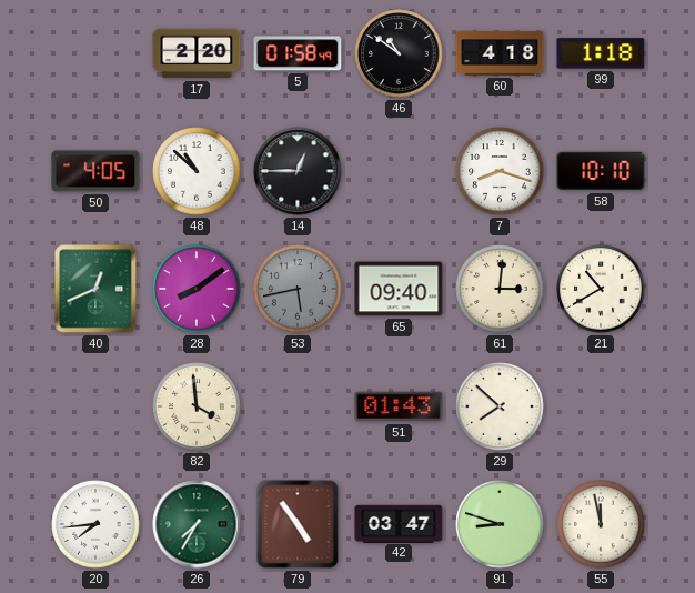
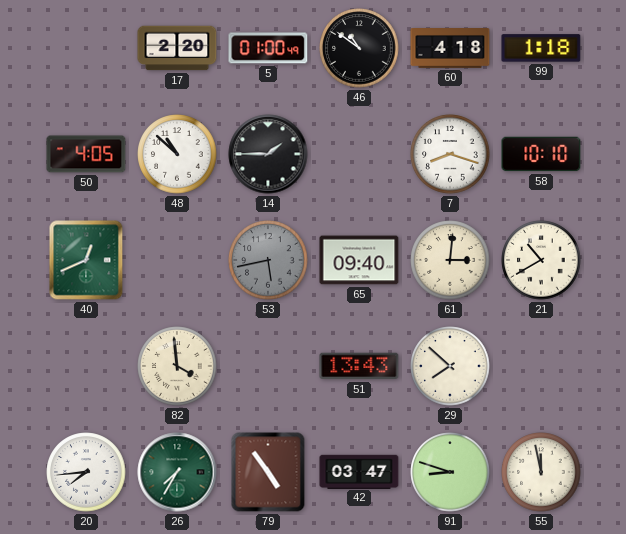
5: 01:58 -> 01:00 (268, 48)
14: 12:45 -> 1:45 (268, 154)
28: 8:09 -> none (197, 289)
51: 01:43 -> 13:43 (359, 366)
